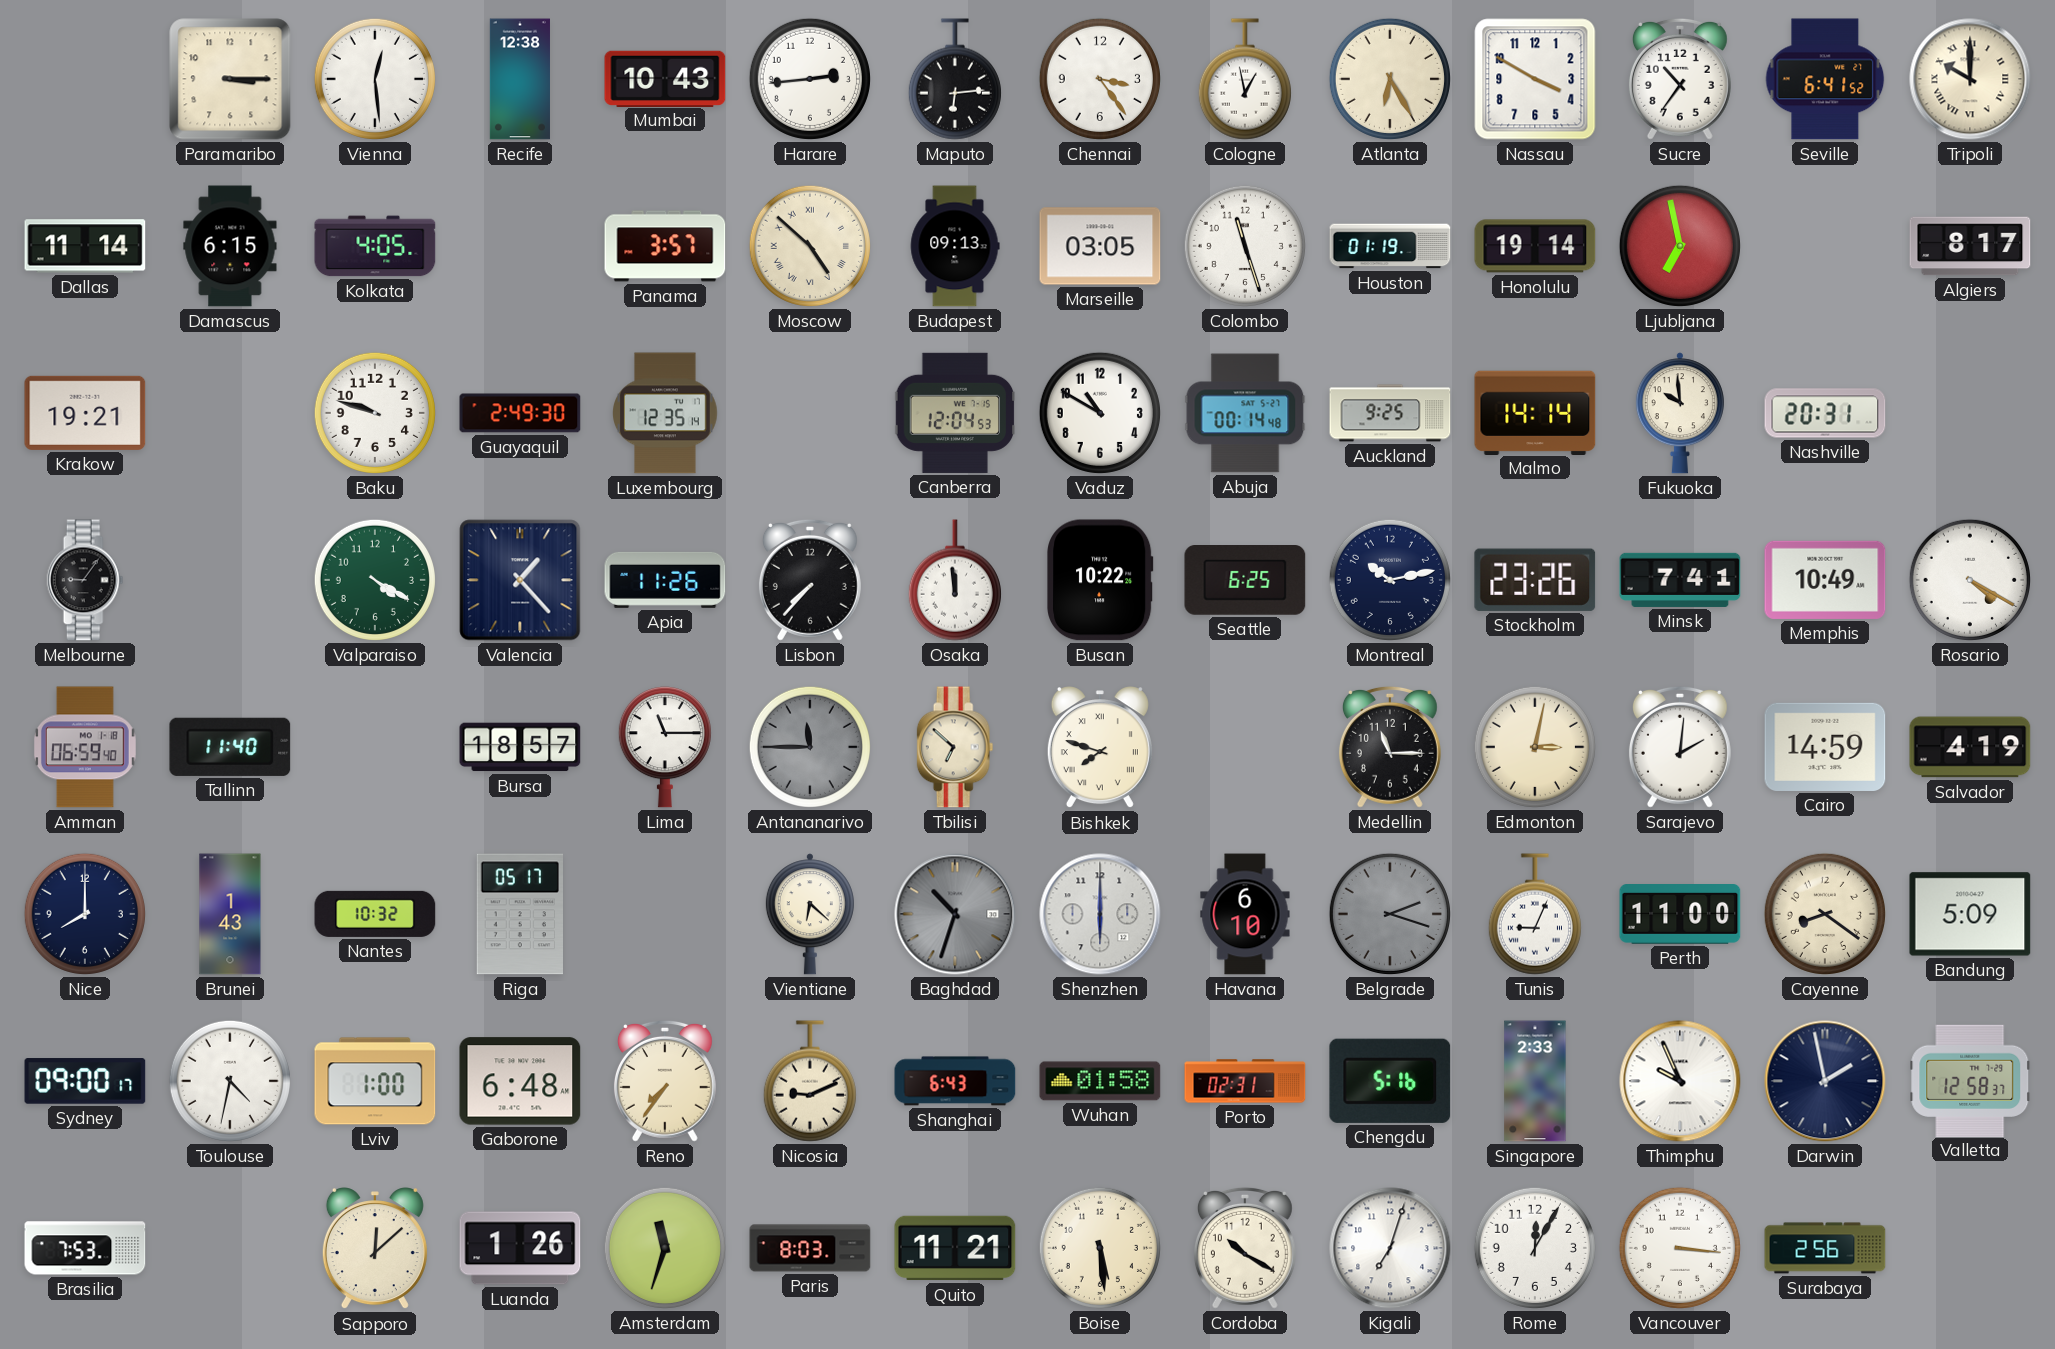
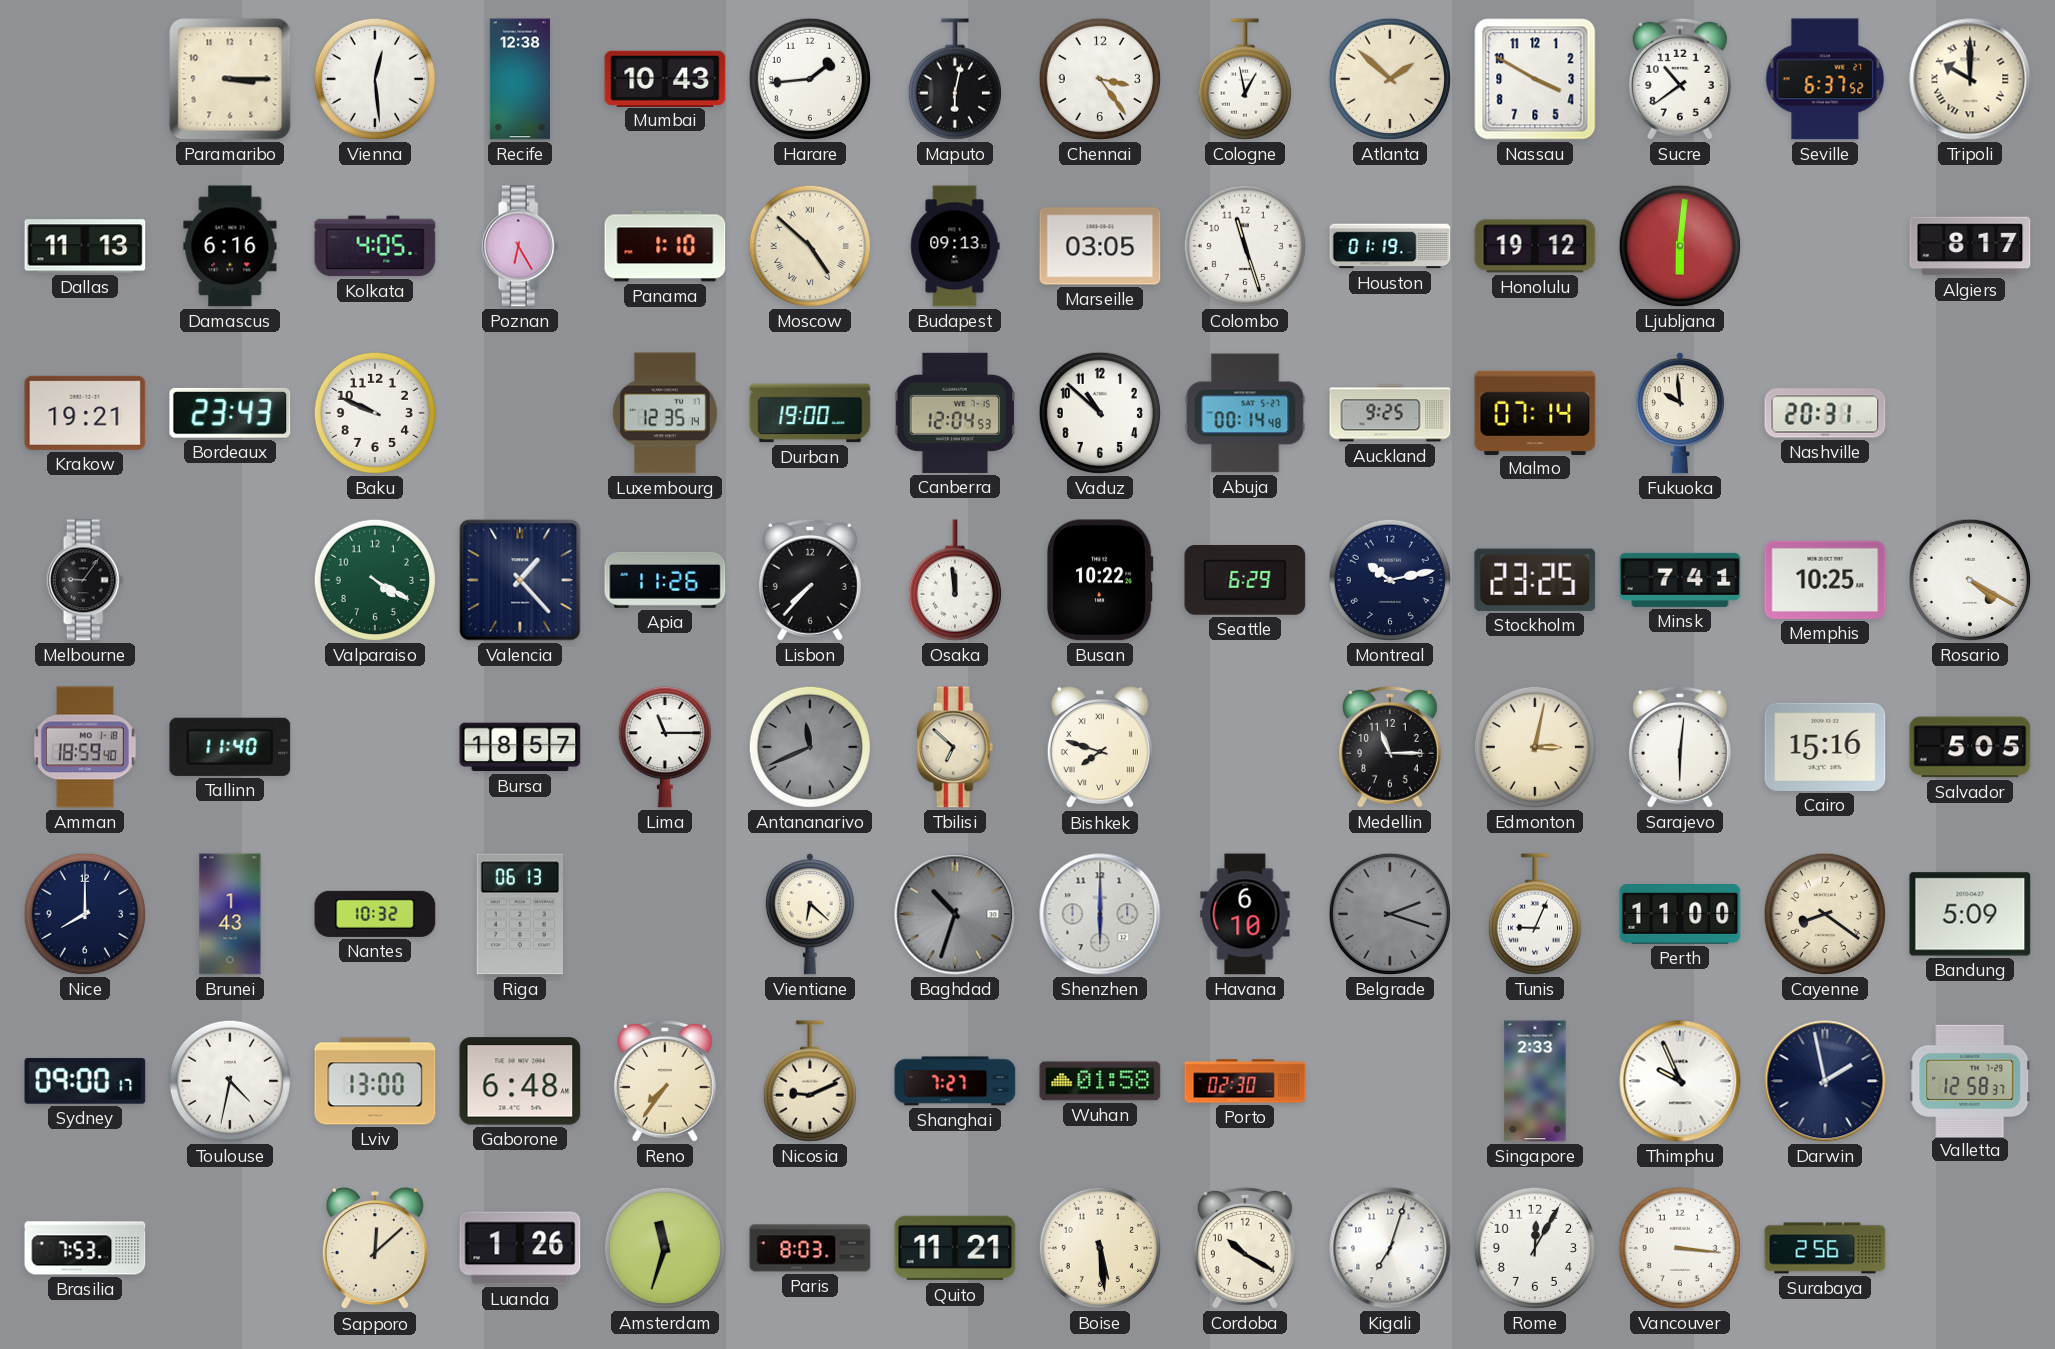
Harare: 2:44 -> 1:44 (810, 79)
Maputo: 6:14 -> 6:02 (955, 79)
Atlanta: 6:25 -> 1:52 (1390, 79)
Sucre: 10:36 -> 10:39 (1680, 79)
Seville: 6:41 -> 6:37 (1825, 79)
Dallas: 11:14 -> 11:13 (85, 246)
Damascus: 6:15 -> 6:16 (230, 246)
Poznan: none -> 6:25 (520, 246)
Panama: 3:57 -> 1:10 (665, 246)
Honolulu: 19:14 -> 19:12 (1535, 246)
Ljubljana: 6:58 -> 6:01 (1680, 246)
Bordeaux: none -> 23:43 (230, 413)
Baku: 9:48 -> 9:49 (375, 413)
Guayaquil: 2:49 -> none (520, 413)
Durban: none -> 19:00 (810, 413)
Vaduz: 10:50 -> 10:52 (1100, 413)
Malmo: 14:14 -> 07:14 (1535, 412)
Seattle: 6:25 -> 6:29 (1245, 581)
Stockholm: 23:26 -> 23:25 (1535, 580)
Memphis: 10:49 -> 10:25 (1825, 580)
Amman: 06:59 -> 18:59 (85, 747)
Antananarivo: 11:45 -> 11:41 (810, 747)
Sarajevo: 2:01 -> 6:01 (1680, 747)
Cairo: 14:59 -> 15:16 (1825, 747)
Salvador: 4:19 -> 5:05 (1970, 747)
Riga: 05:17 -> 06:13 (519, 914)
Lviv: 1:00 -> 13:00 (375, 1081)
Shanghai: 6:43 -> 7:27 (955, 1081)
Porto: 02:31 -> 02:30 (1245, 1081)
Chengdu: 5:16 -> none (1390, 1081)
